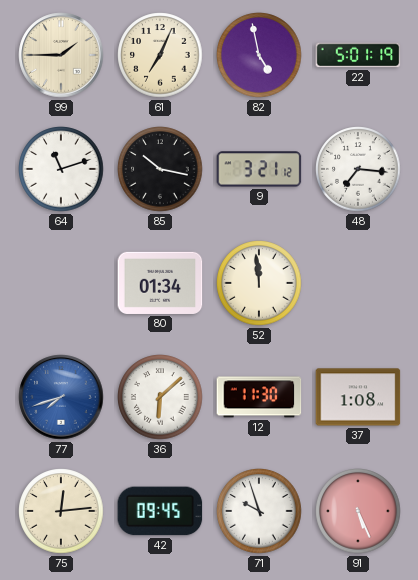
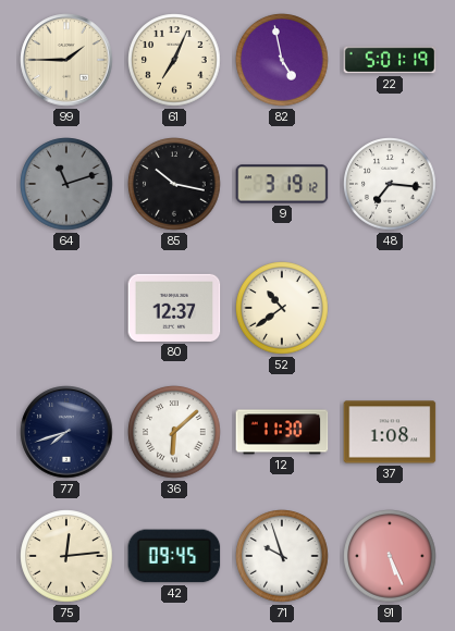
64 dial: white -> grey (66, 184)
9: 3:21 -> 3:19 (282, 184)
80: 01:34 -> 12:37 (174, 308)
52: 11:59 -> 10:39 (282, 308)
77 dial: blue -> navy (66, 432)
